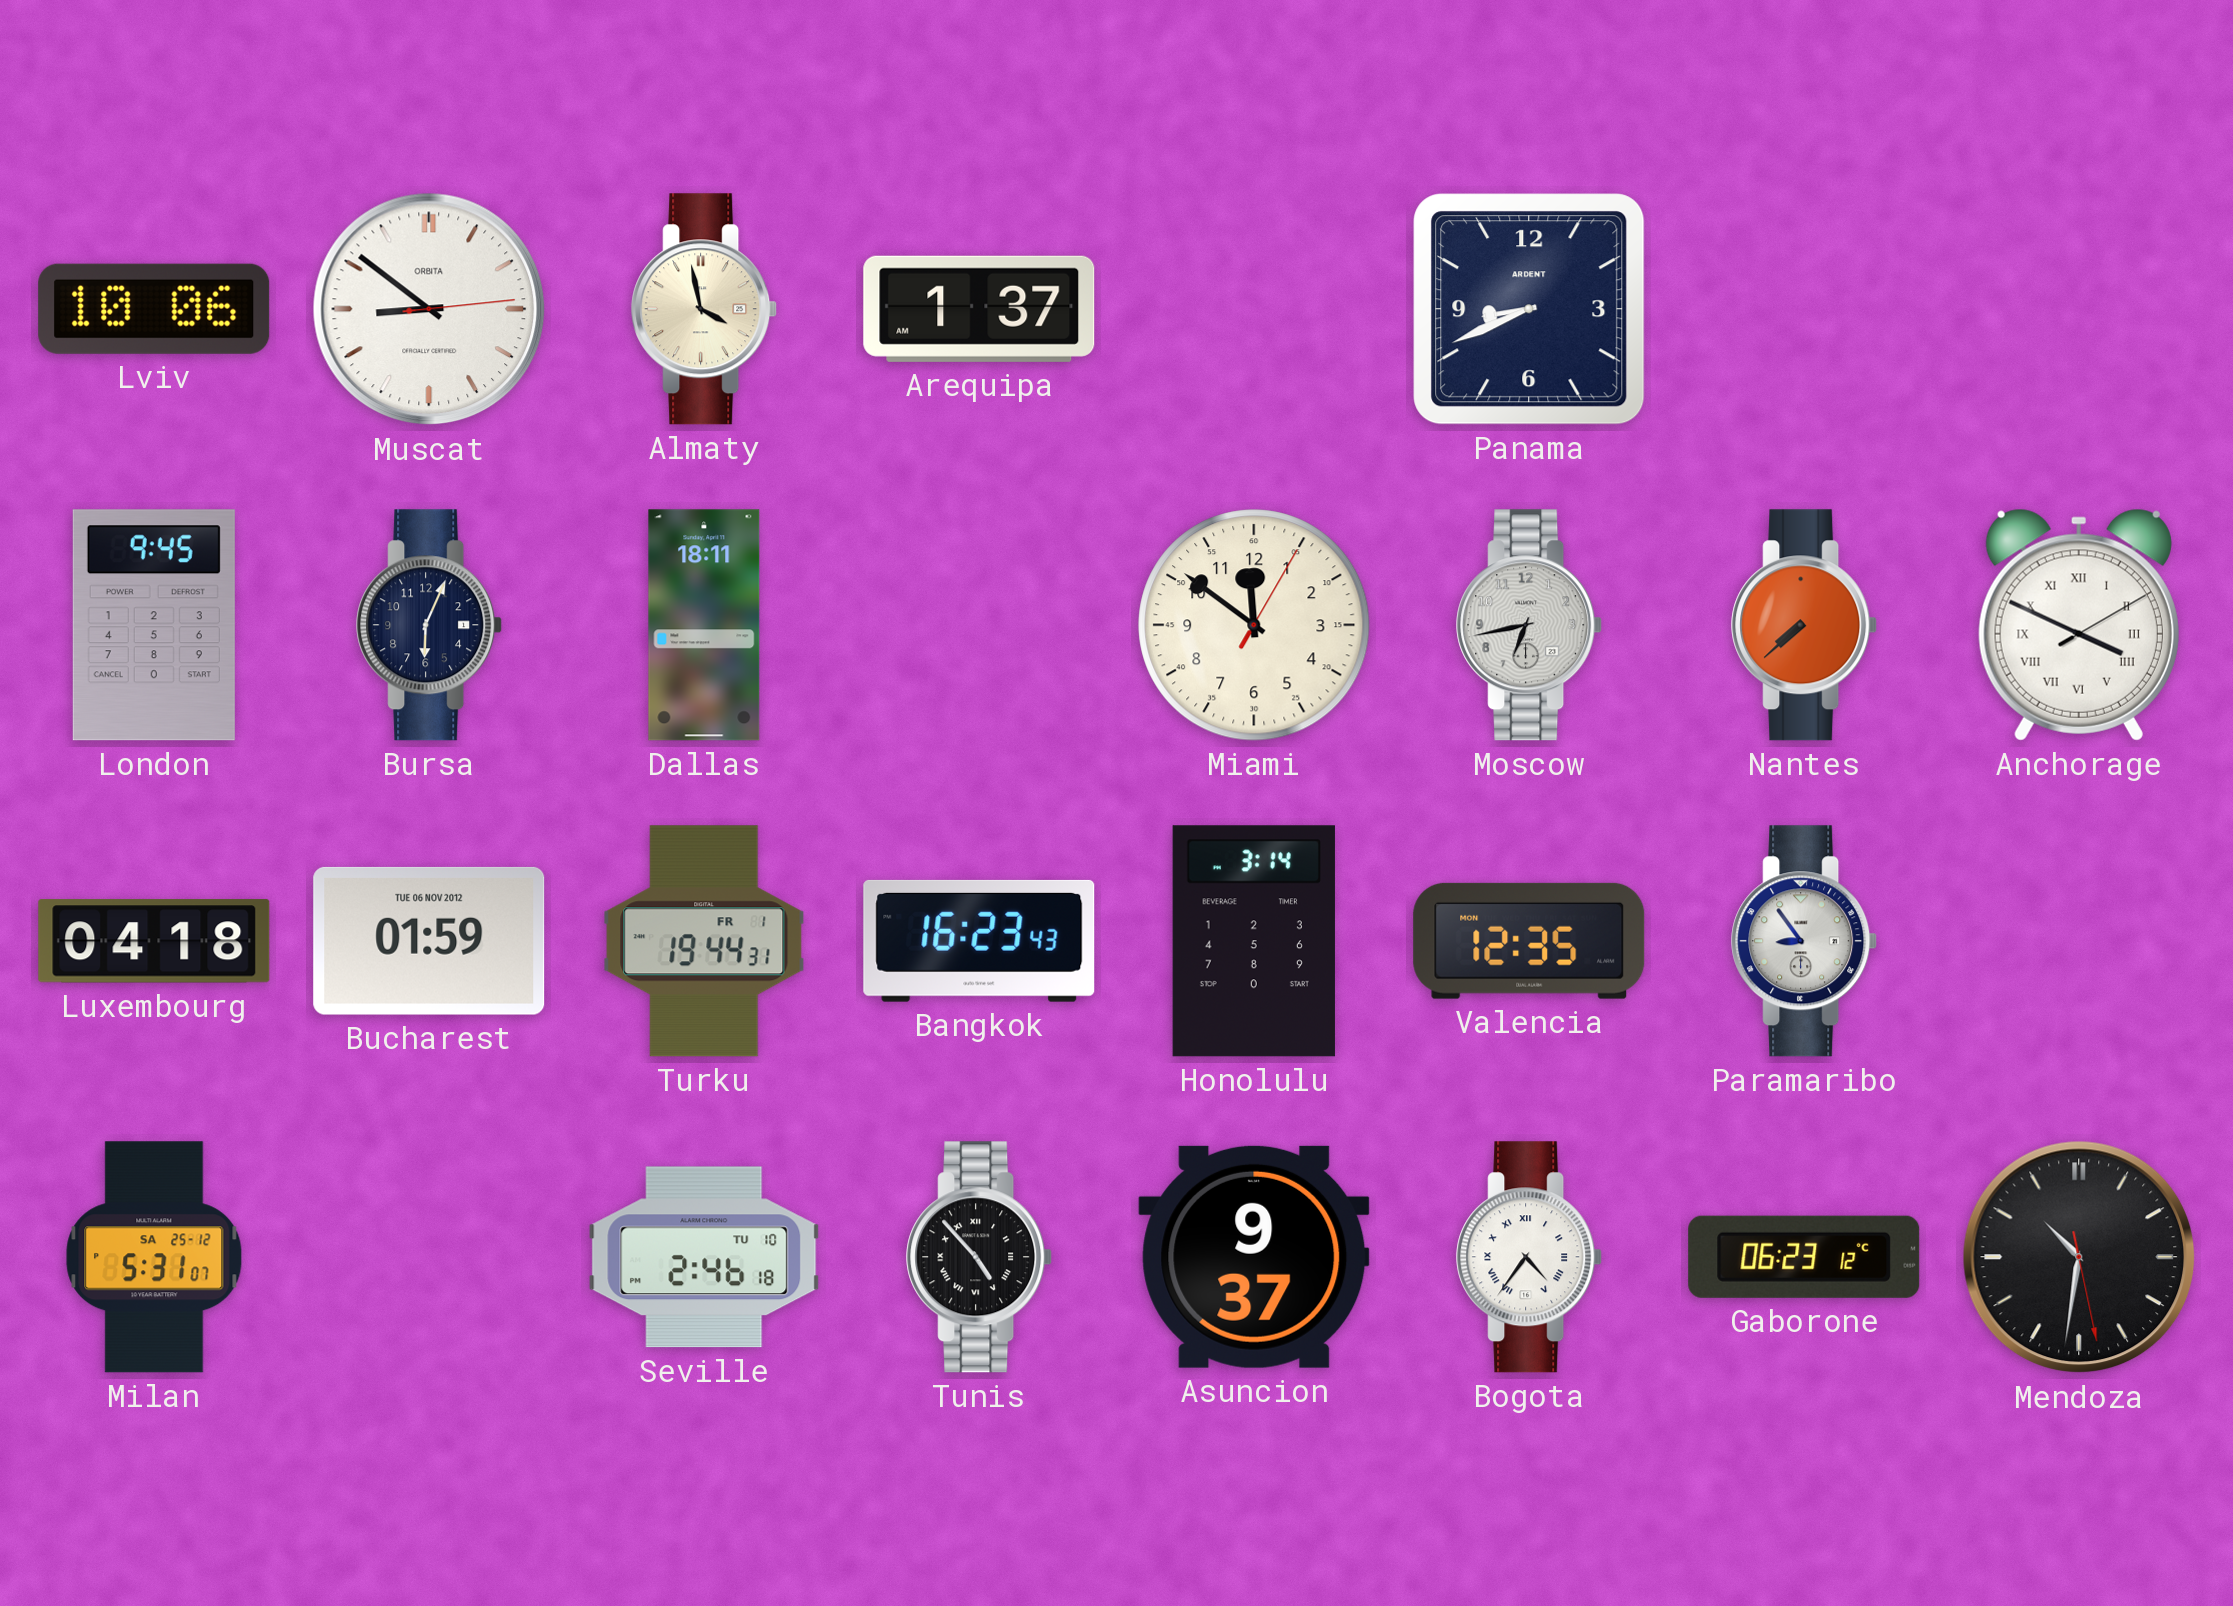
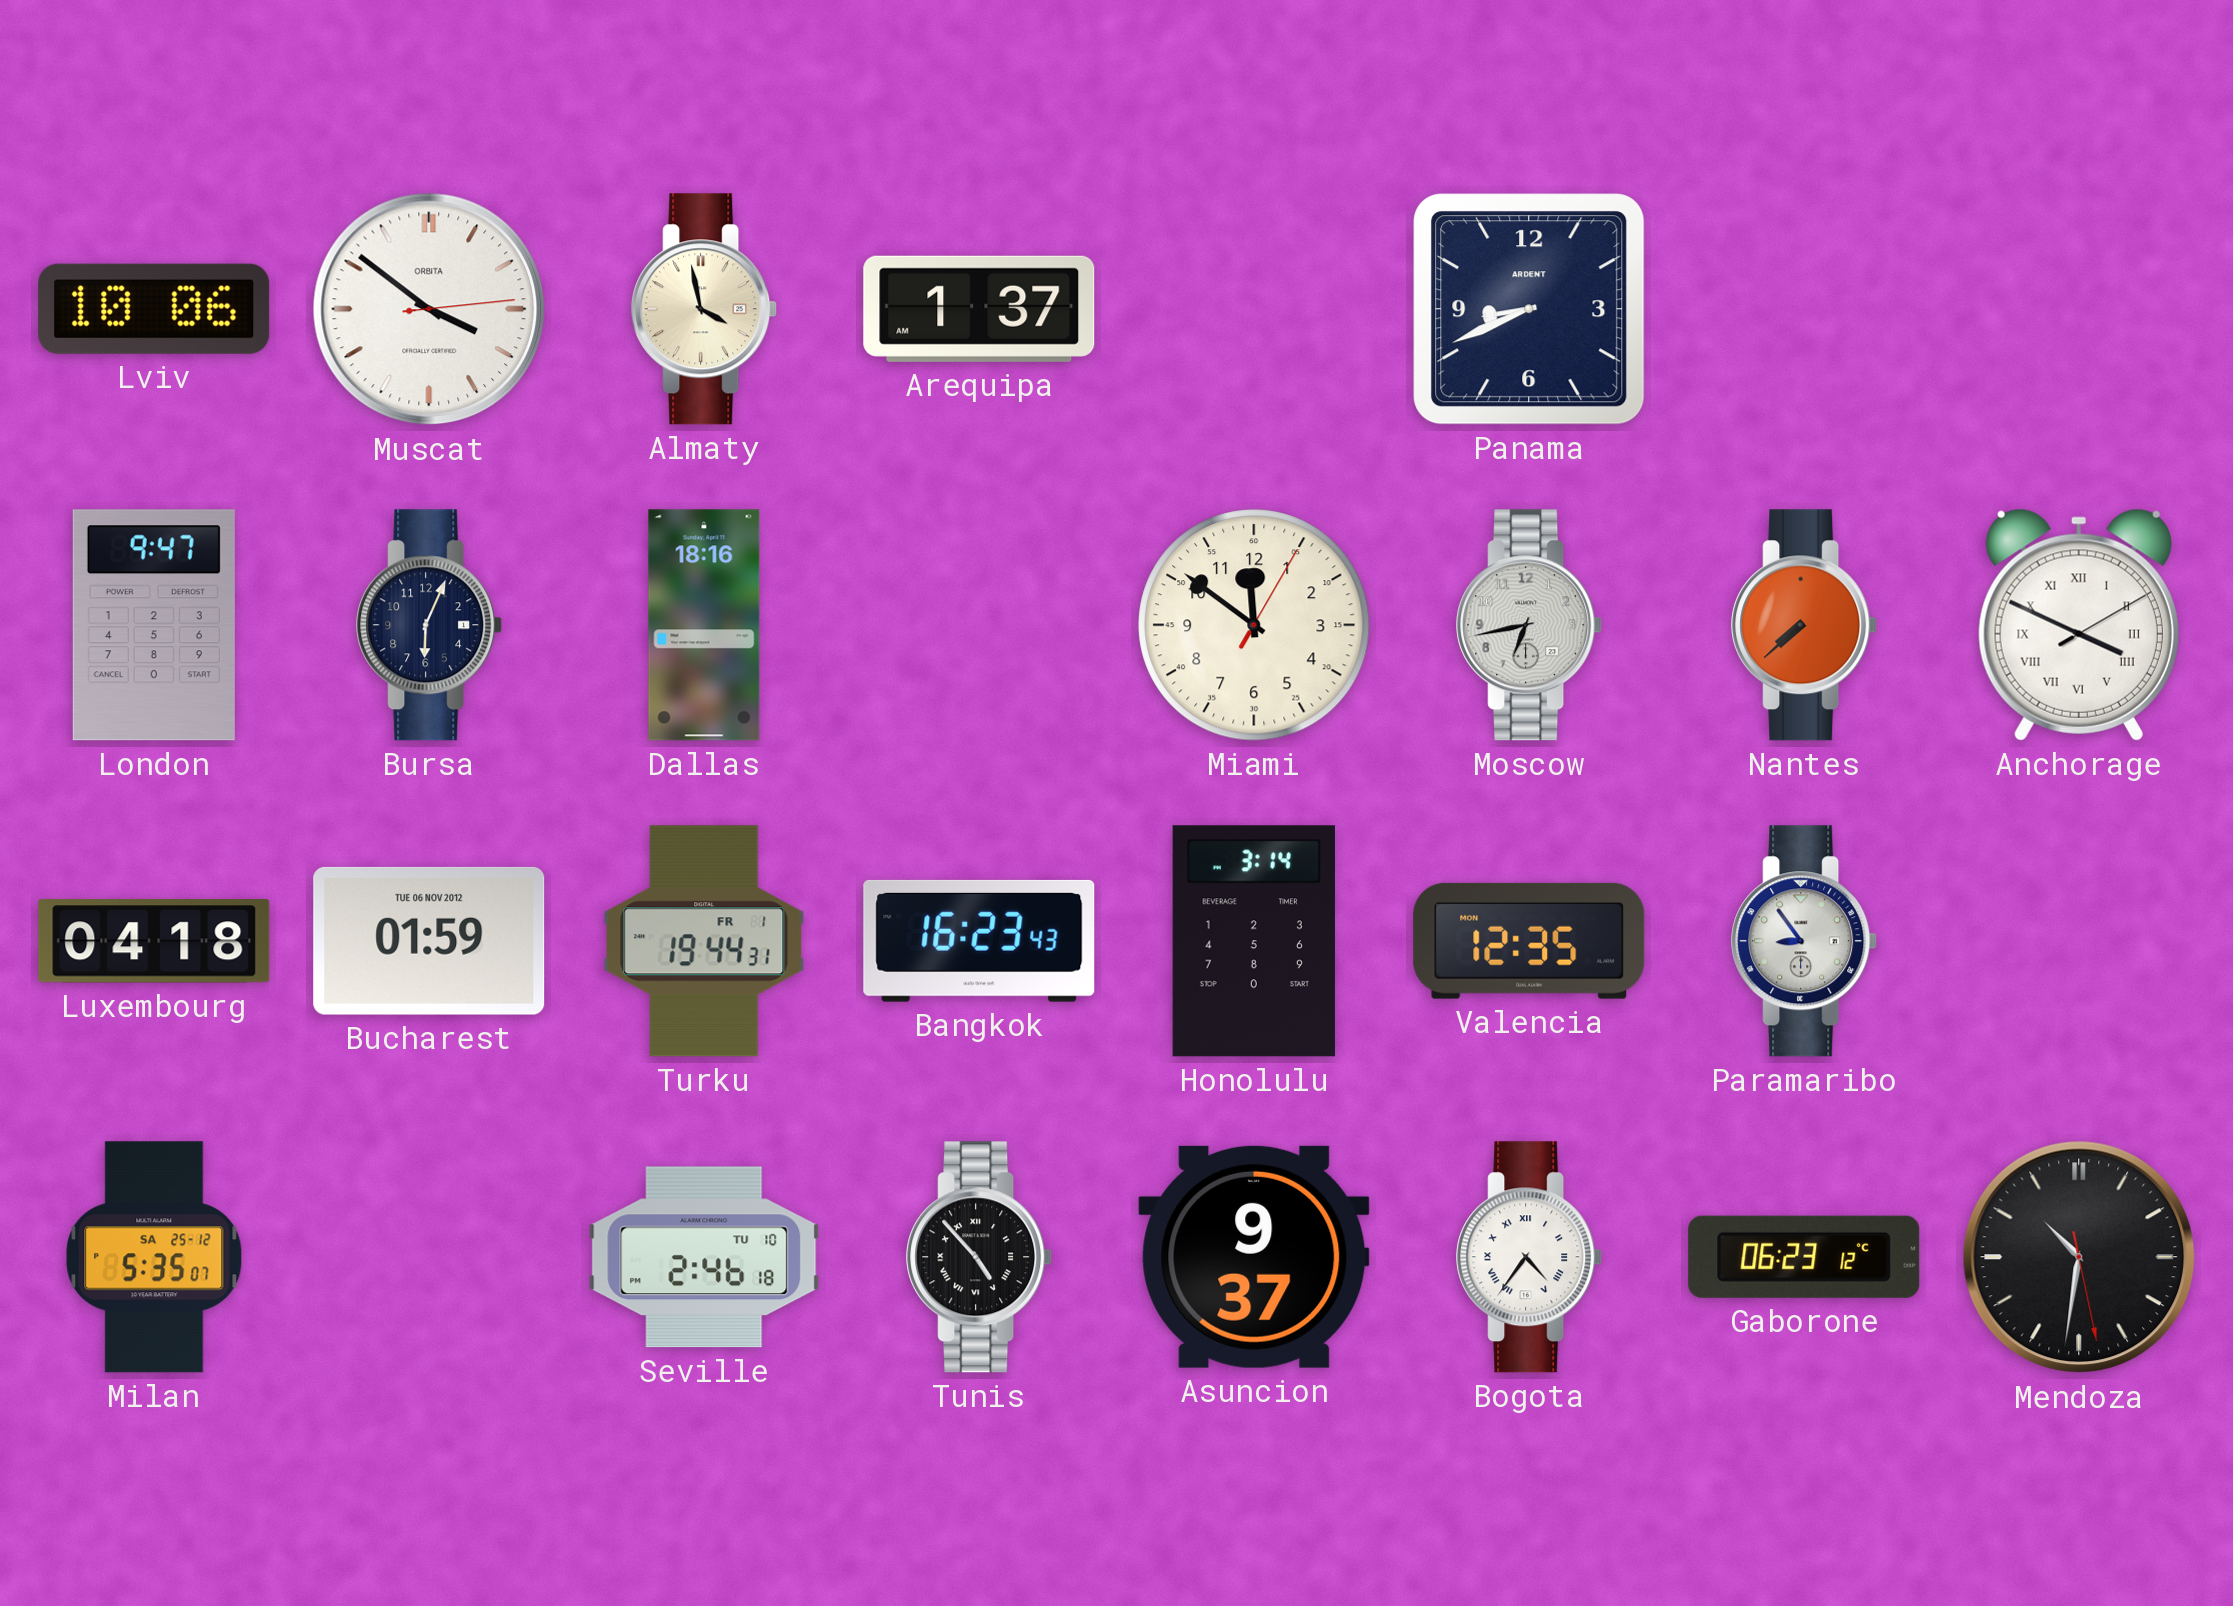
Muscat: 8:51 -> 3:51 (429, 309)
London: 9:45 -> 9:47 (154, 625)
Dallas: 18:11 -> 18:16 (704, 625)
Milan: 5:31 -> 5:35 (154, 1257)
